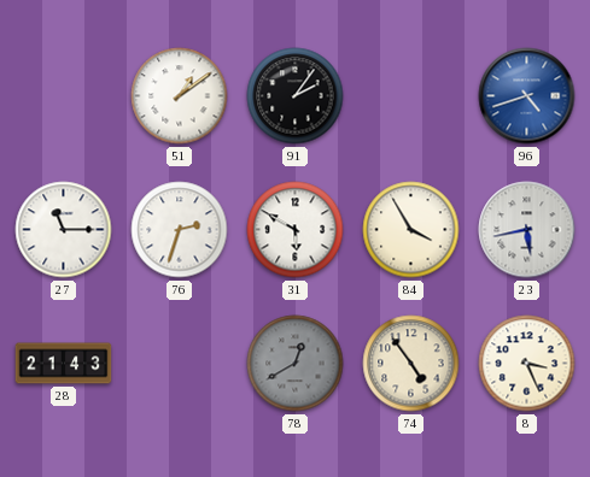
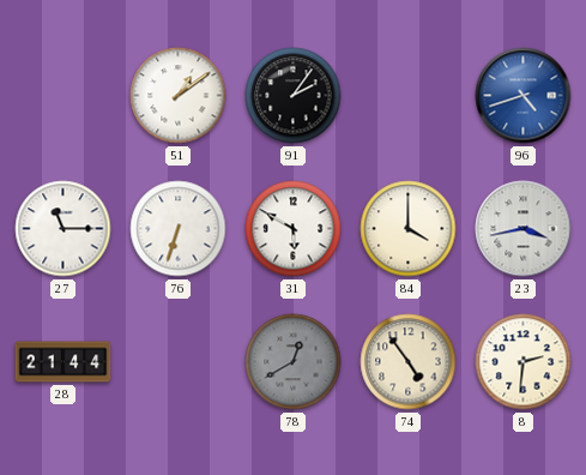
76: 2:33 -> 6:33 (179, 229)
84: 3:55 -> 4:00 (409, 229)
23: 5:43 -> 3:43 (524, 229)
28: 21:43 -> 21:44 (64, 362)
8: 3:26 -> 2:31 (524, 362)
